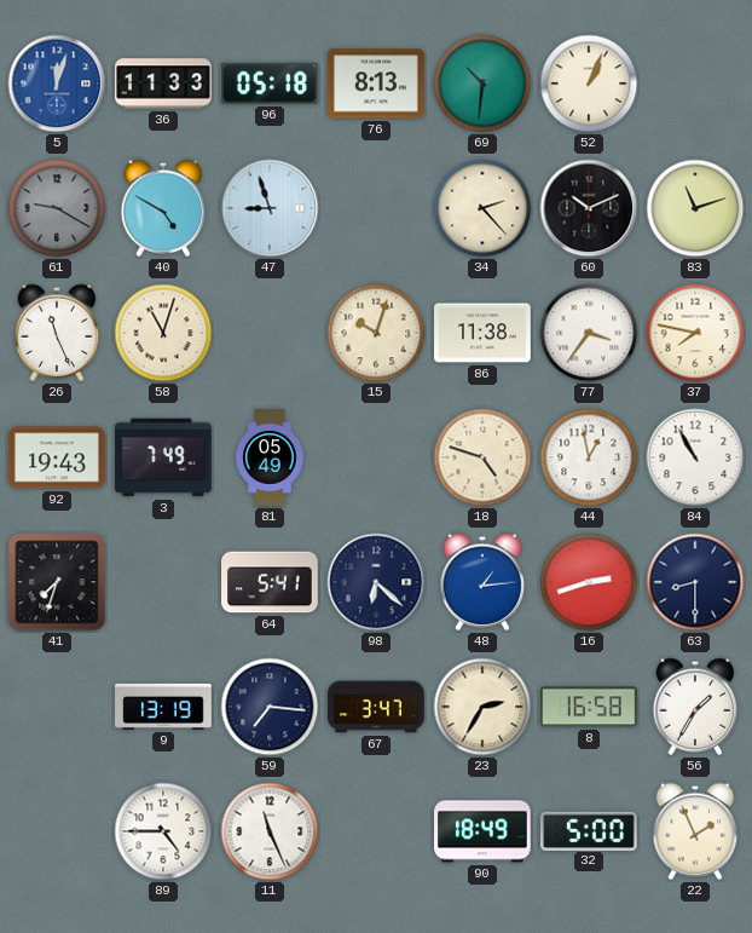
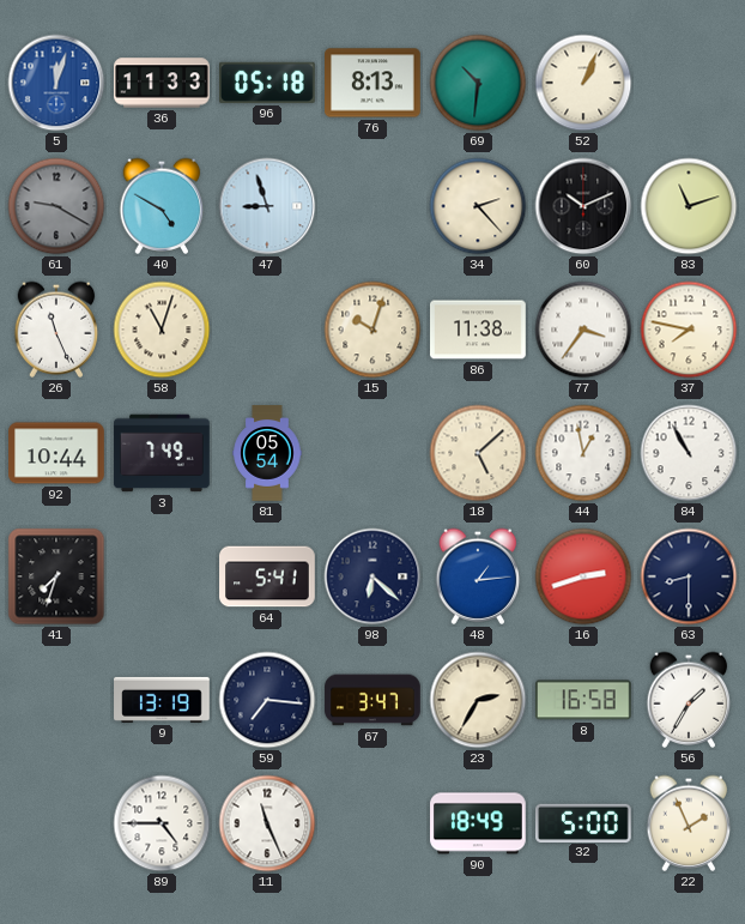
92: 19:43 -> 10:44 (56, 453)
81: 05:49 -> 05:54 (267, 453)
18: 4:48 -> 5:08 (478, 453)
